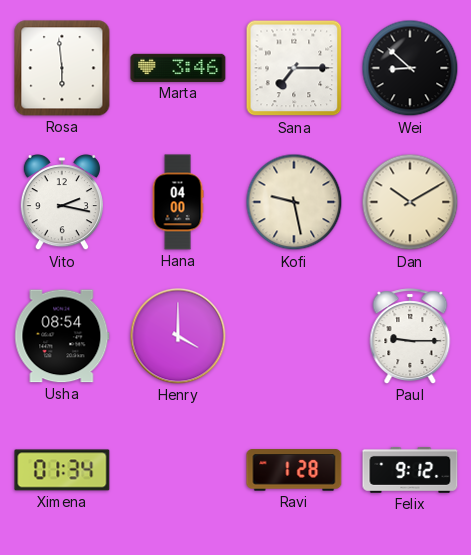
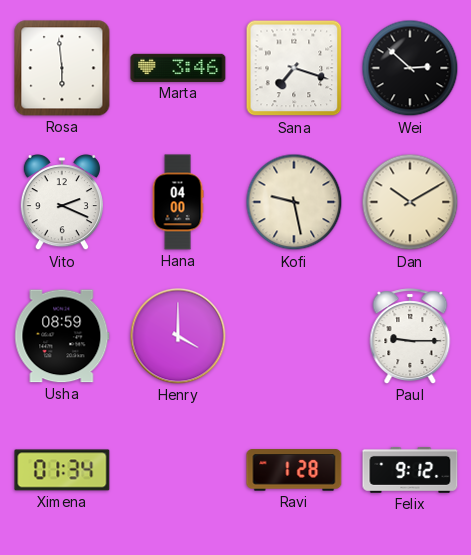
Sana: 7:15 -> 7:18 (294, 68)
Wei: 8:52 -> 2:52 (410, 68)
Vito: 2:17 -> 2:19 (62, 203)
Usha: 08:54 -> 08:59 (62, 336)
